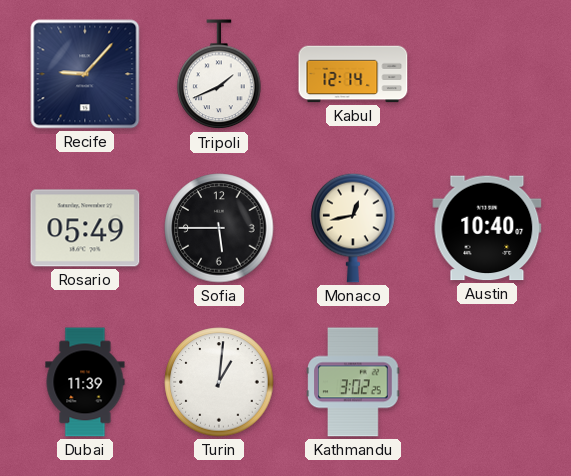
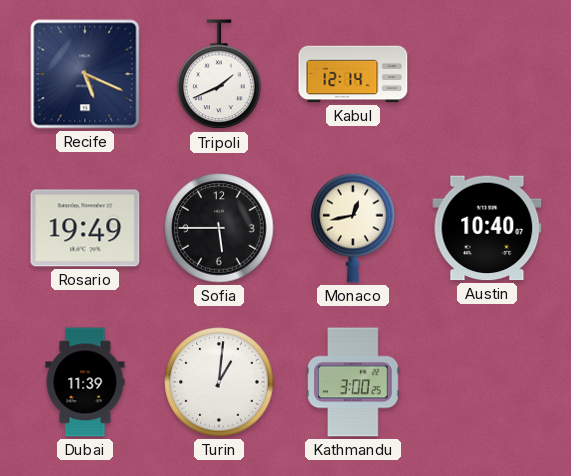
Recife: 9:07 -> 5:19 (85, 74)
Rosario: 05:49 -> 19:49 (85, 228)
Kathmandu: 3:02 -> 3:00 (353, 382)
